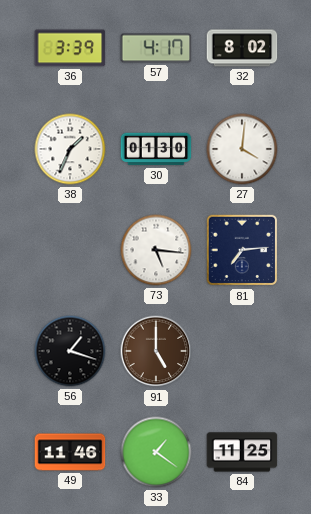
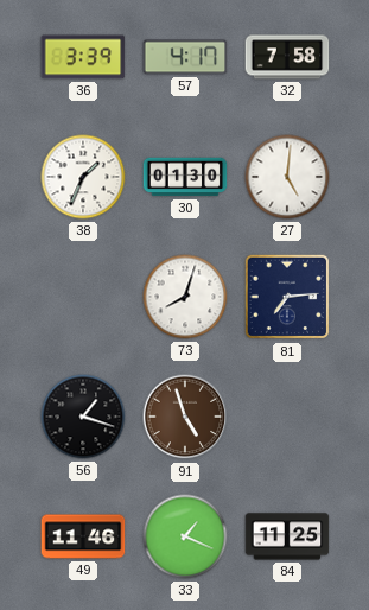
32: 8:02 -> 7:58 (287, 57)
27: 4:01 -> 5:01 (287, 177)
73: 5:16 -> 8:03 (185, 297)
91: 5:00 -> 4:57 (185, 417)
33: 1:21 -> 1:19 (185, 536)
